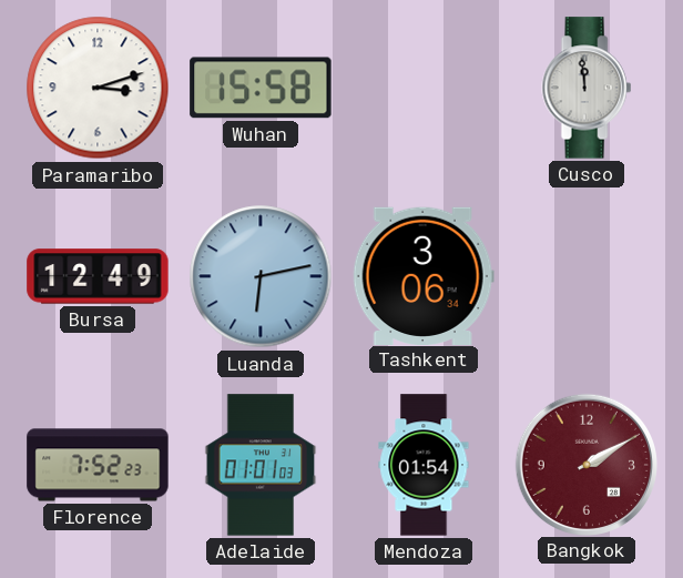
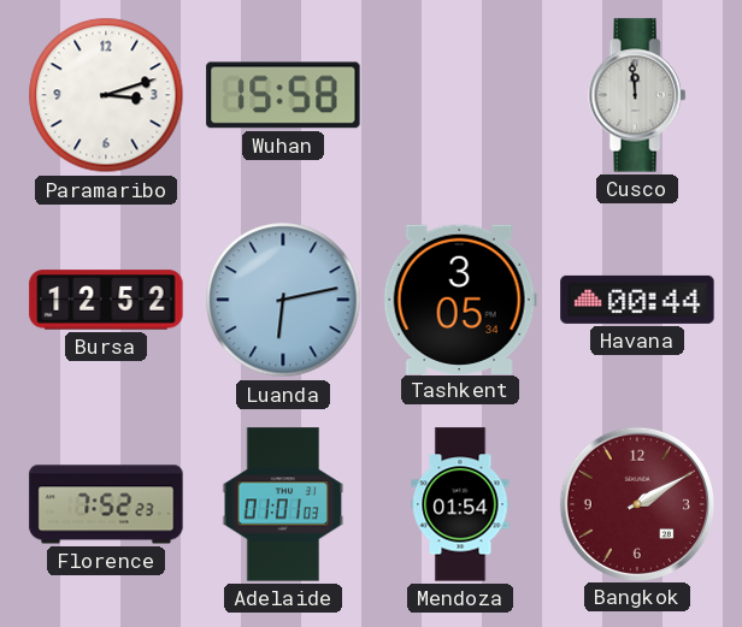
Bursa: 12:49 -> 12:52 (106, 300)
Tashkent: 3:06 -> 3:05 (460, 298)
Havana: none -> 00:44 (637, 300)
